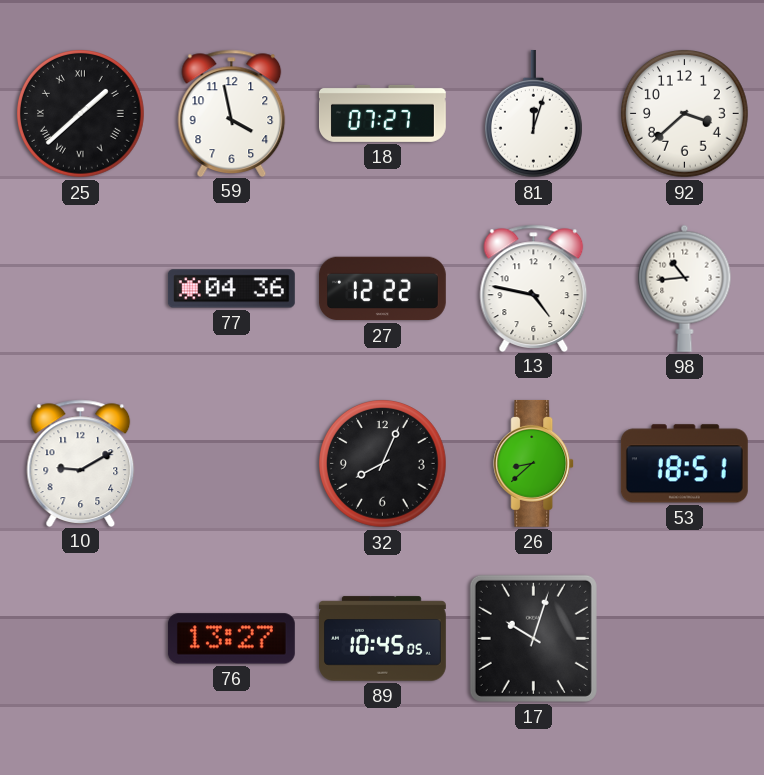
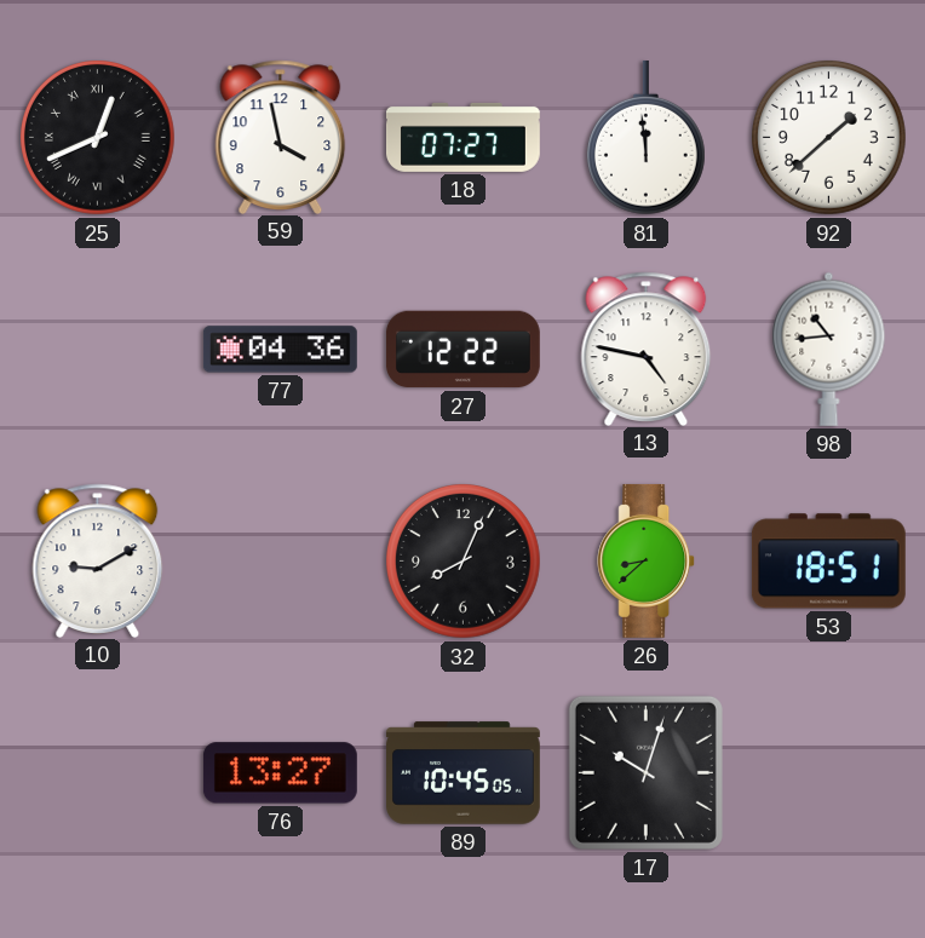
25: 1:38 -> 12:41 (98, 138)
81: 12:03 -> 11:59 (645, 138)
92: 3:38 -> 1:38 (829, 138)
